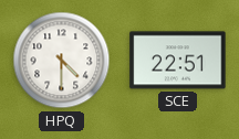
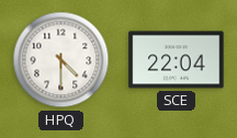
SCE: 22:51 -> 22:04 (177, 60)
